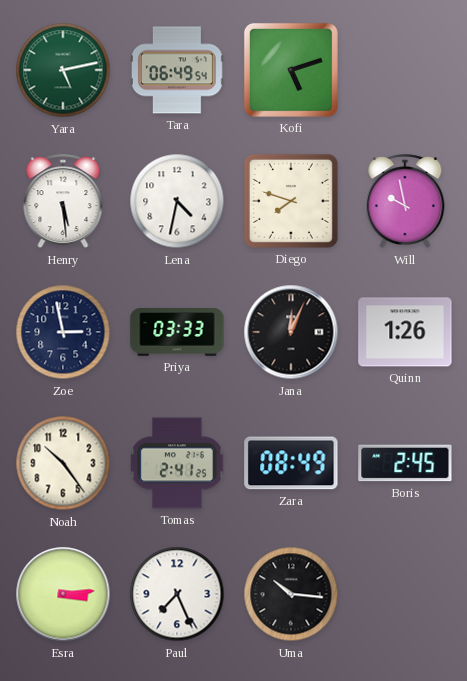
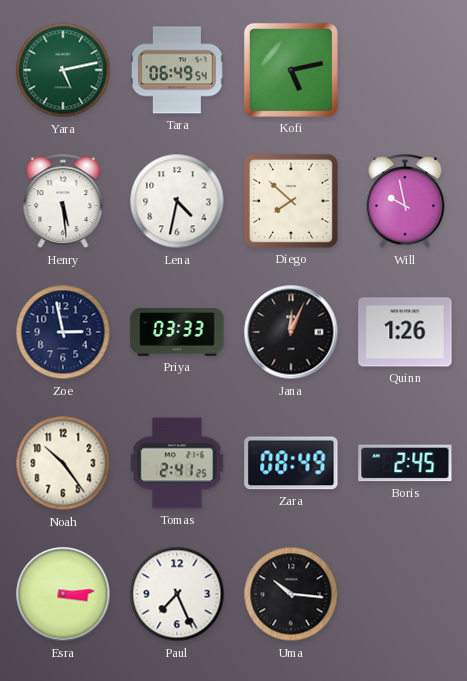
Kofi: 5:12 -> 5:13 (291, 70)
Diego: 7:48 -> 7:52 (291, 201)
